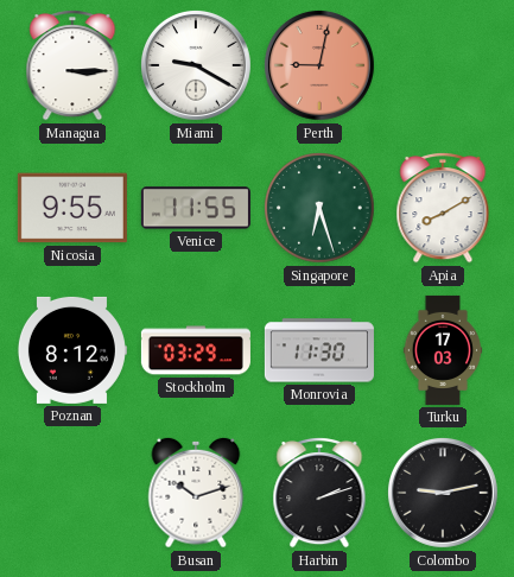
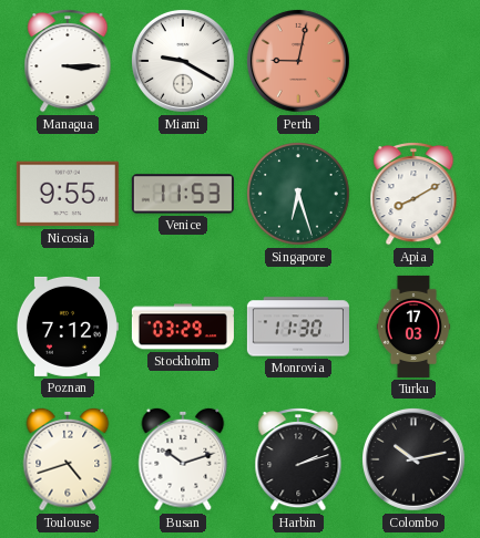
Venice: 11:55 -> 11:53 (183, 194)
Poznan: 8:12 -> 7:12 (67, 327)
Toulouse: none -> 4:42 (68, 459)
Colombo: 9:13 -> 10:13 (413, 459)
